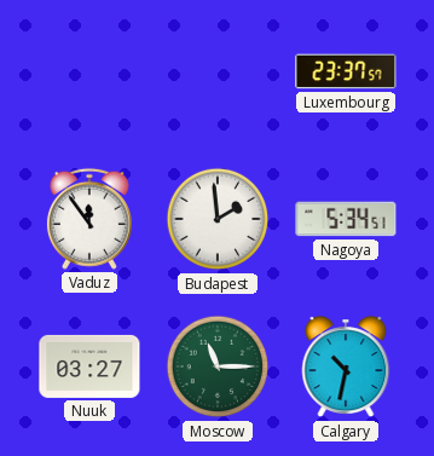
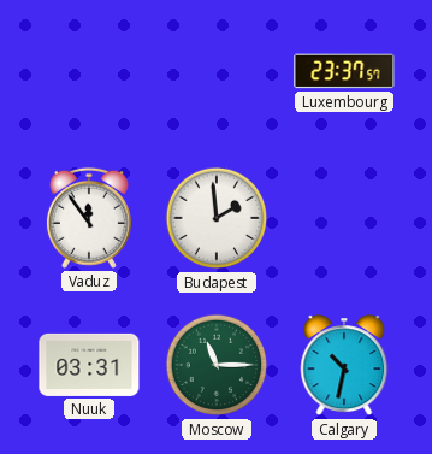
Nagoya: 5:34 -> none (346, 219)
Nuuk: 03:27 -> 03:31 (89, 365)
